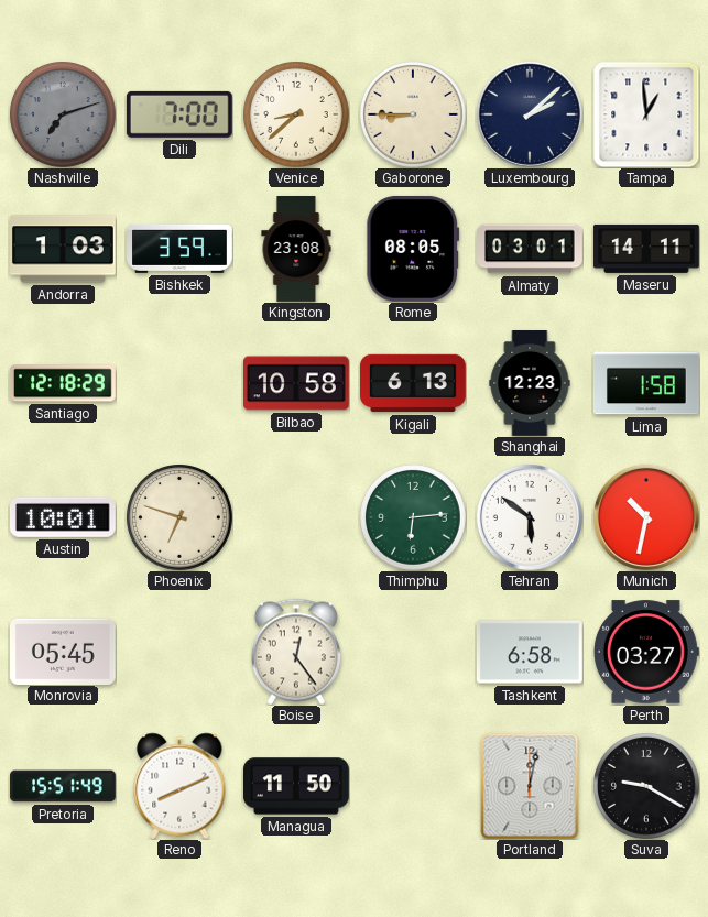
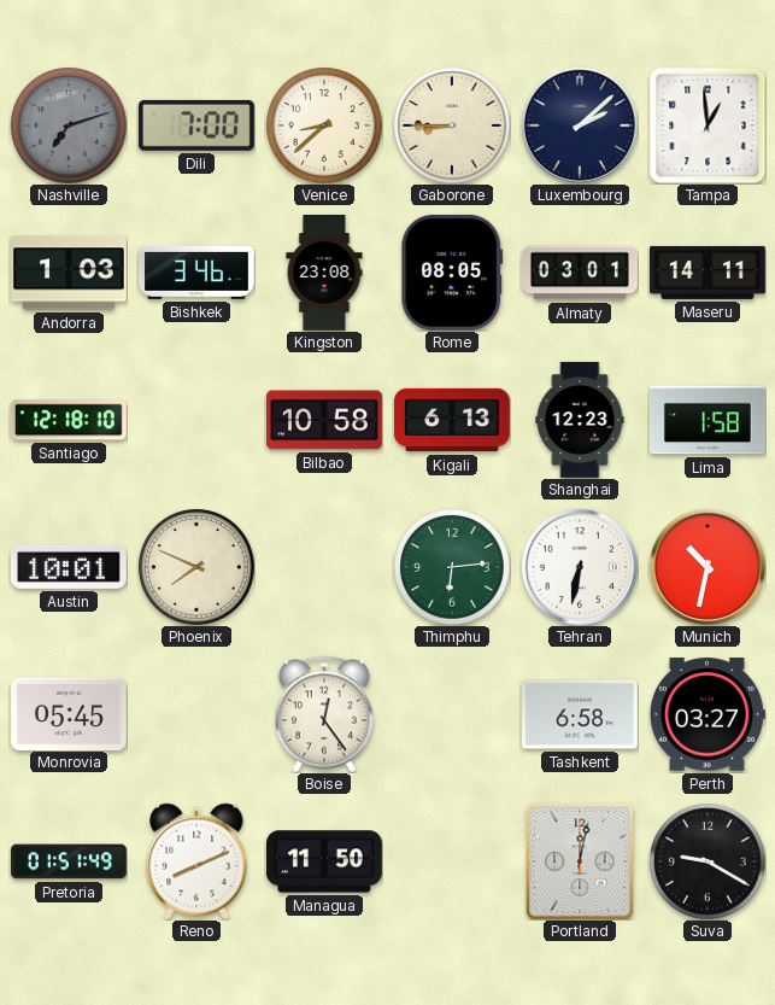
Bishkek: 3:59 -> 3:46 (198, 273)
Santiago: 12:18:29 -> 12:18:10 (69, 420)
Phoenix: 6:48 -> 7:49 (196, 567)
Tehran: 5:51 -> 6:32 (580, 567)
Pretoria: 15:51 -> 01:51 (70, 861)
